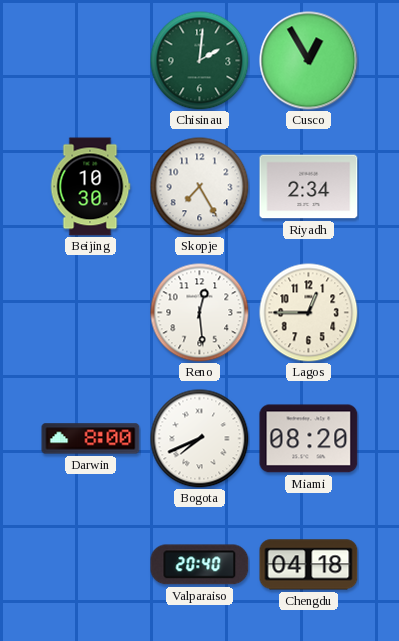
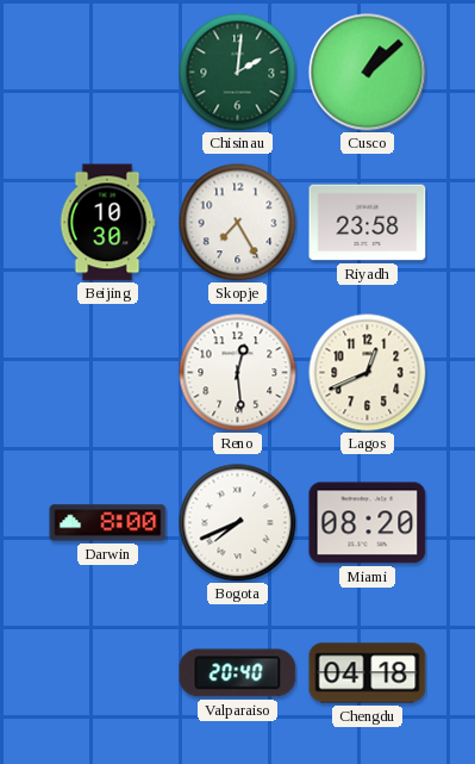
Cusco: 12:55 -> 1:08 (368, 73)
Riyadh: 2:34 -> 23:58 (368, 223)
Lagos: 12:45 -> 12:41 (368, 373)
